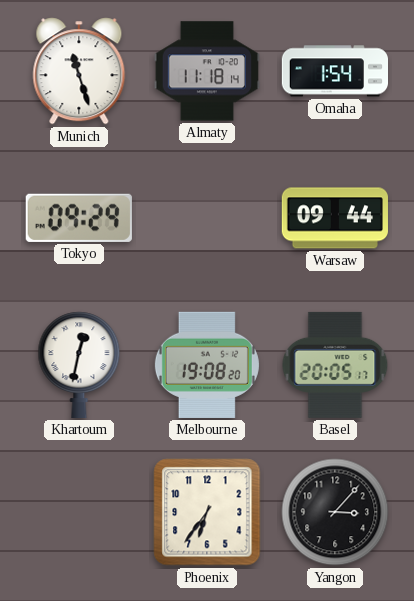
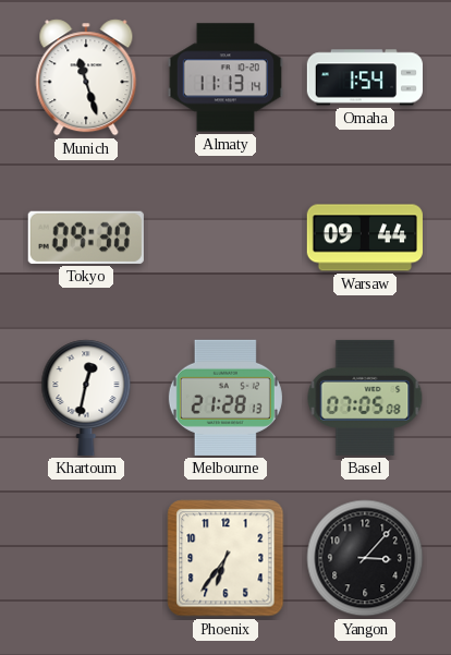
Almaty: 11:18 -> 11:13 (225, 77)
Tokyo: 09:29 -> 09:30 (86, 238)
Melbourne: 19:08 -> 21:28 (225, 398)
Basel: 20:05 -> 07:05 (365, 398)
